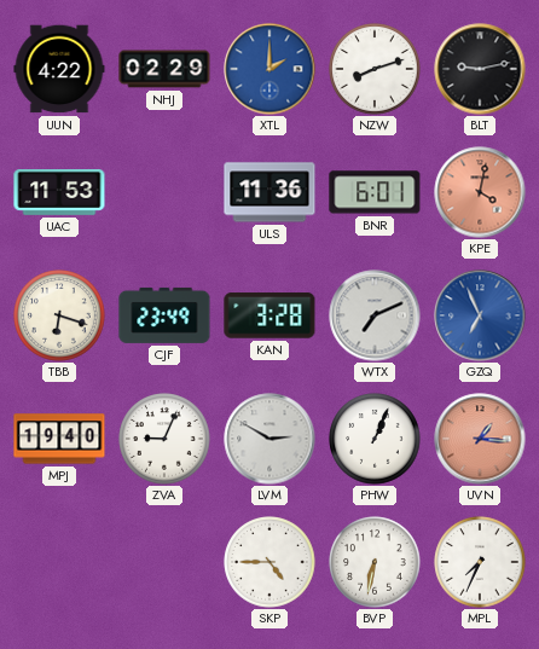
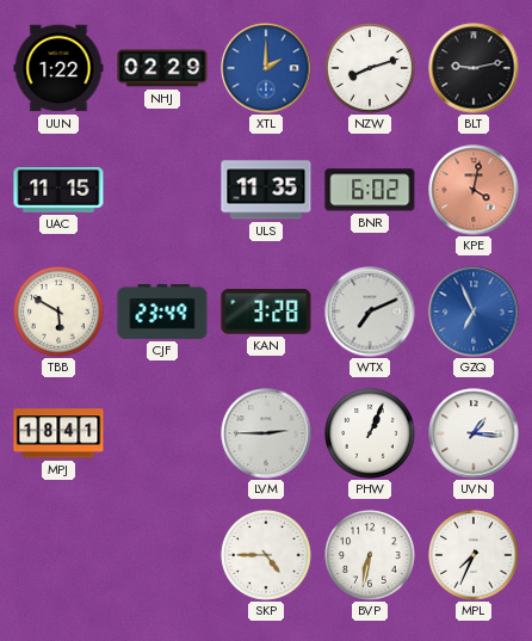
UUN: 4:22 -> 1:22 (58, 68)
UAC: 11:53 -> 11:15 (58, 191)
ULS: 11:36 -> 11:35 (266, 190)
BNR: 6:01 -> 6:02 (370, 190)
TBB: 6:18 -> 5:50 (58, 312)
MPJ: 19:40 -> 18:41 (58, 433)
ZVA: 9:04 -> none (164, 439)
LVM: 2:50 -> 2:45 (266, 433)
UVN dial: salmon -> white (474, 433)
